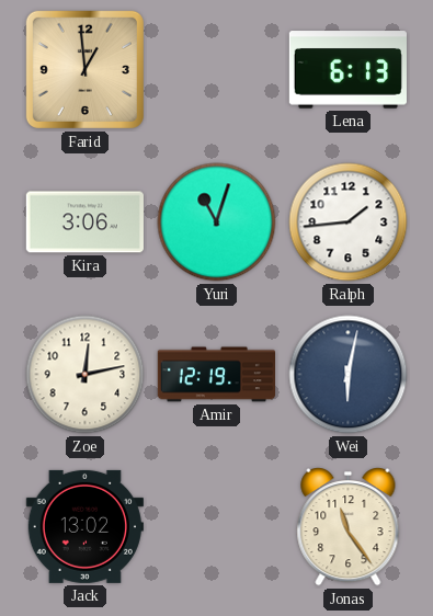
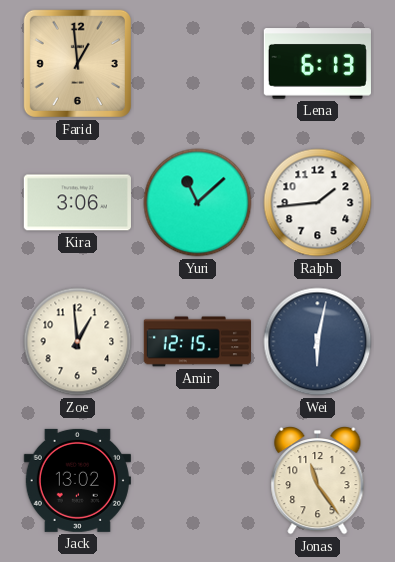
Yuri: 11:03 -> 11:08 (198, 203)
Zoe: 12:13 -> 12:59 (78, 342)
Amir: 12:19 -> 12:15 (197, 342)
